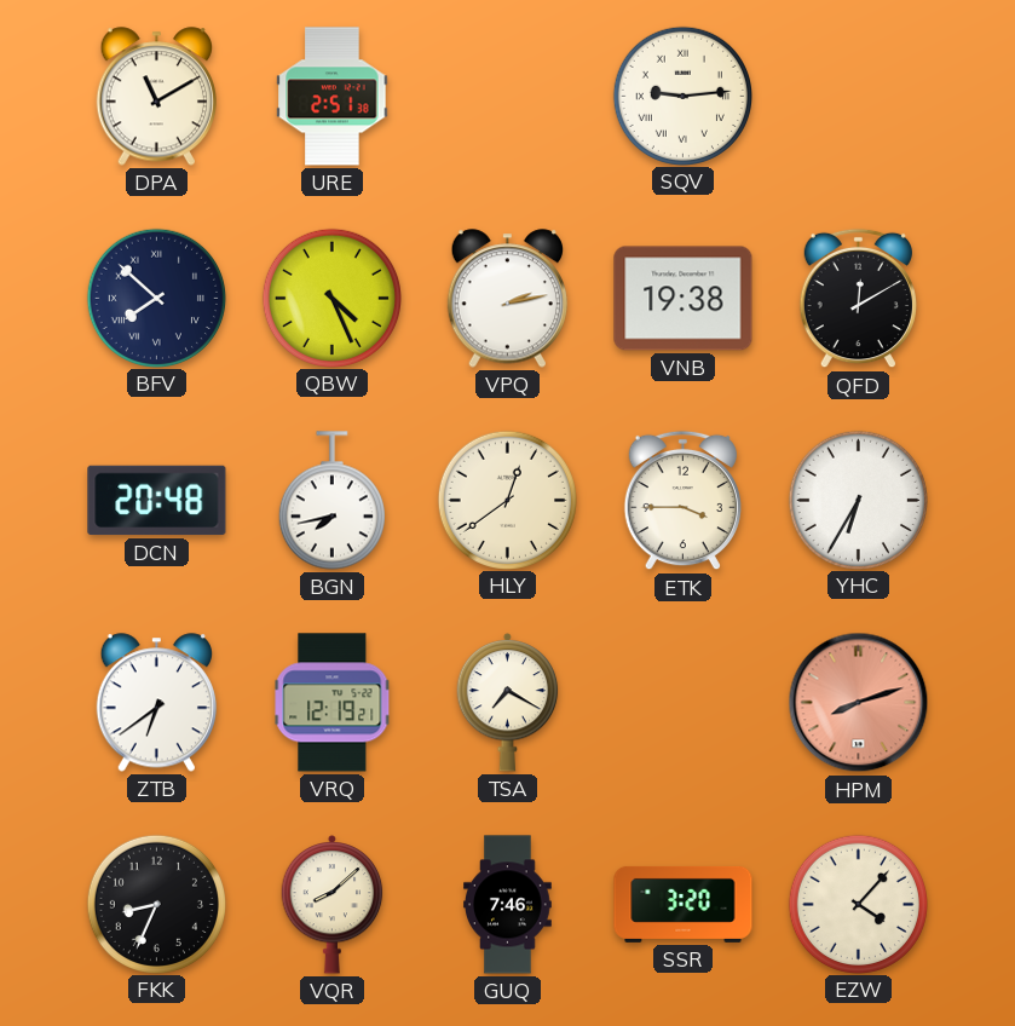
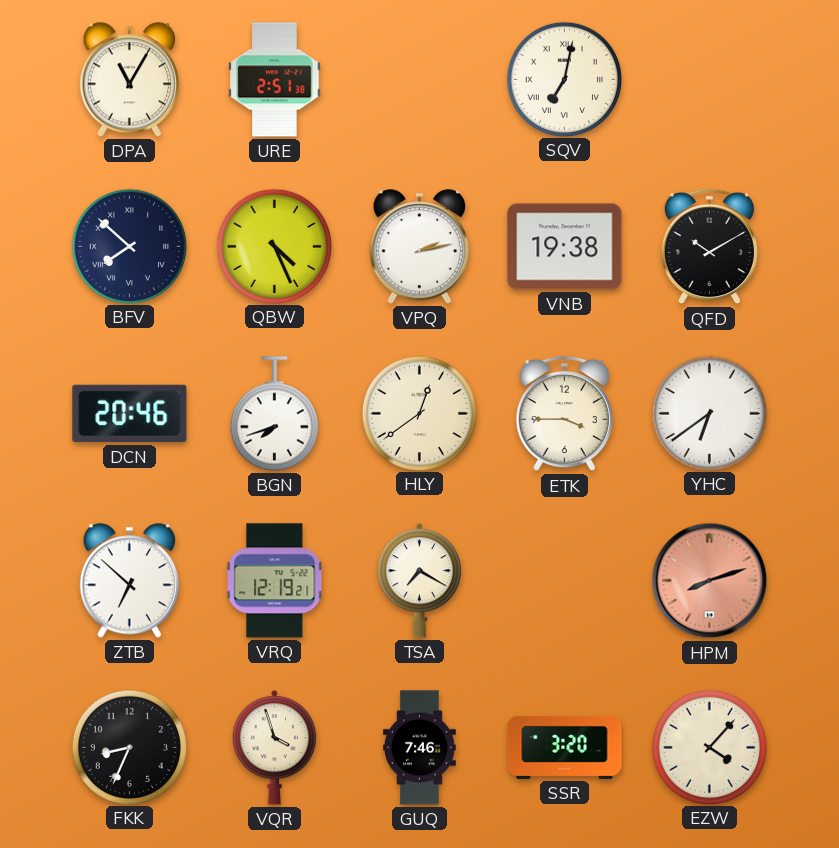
DPA: 11:10 -> 11:05 (129, 80)
SQV: 9:14 -> 7:02 (564, 79)
QFD: 12:10 -> 10:10 (709, 247)
DCN: 20:48 -> 20:46 (130, 414)
BGN: 7:43 -> 7:42 (274, 414)
YHC: 6:35 -> 6:39 (709, 413)
ZTB: 6:39 -> 6:52 (129, 581)
VQR: 8:08 -> 3:57 (275, 747)
